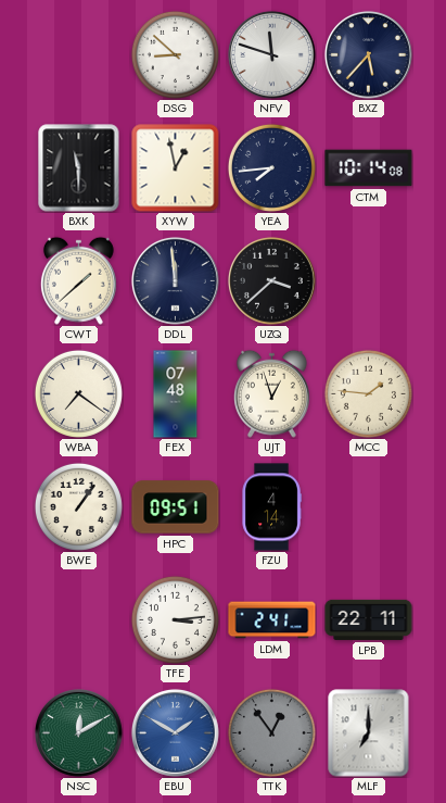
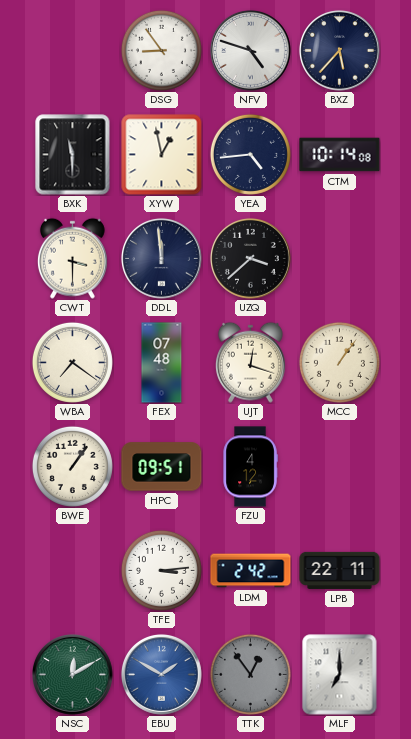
DSG: 8:52 -> 8:54 (161, 50)
NFV: 11:48 -> 4:48 (251, 51)
YEA: 7:44 -> 4:44 (250, 154)
CWT: 1:38 -> 3:30 (72, 258)
UJT: 12:57 -> 12:18 (250, 362)
MCC: 1:46 -> 1:06 (339, 362)
FZU: 4:14 -> 4:12 (250, 467)
LDM: 2:41 -> 2:42 (251, 571)
